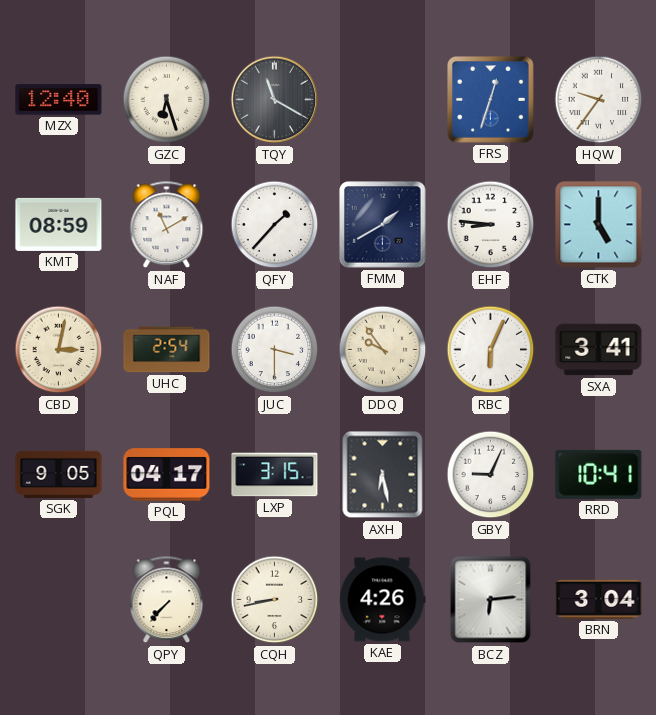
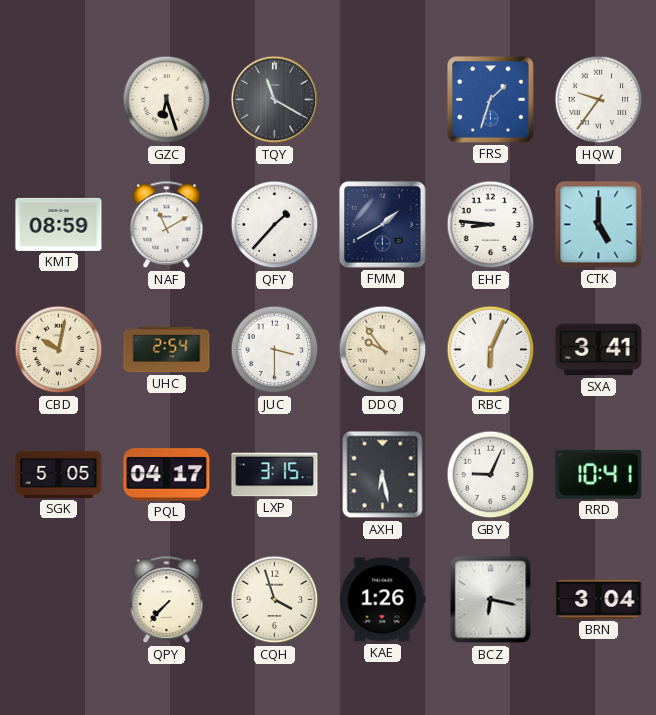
MZX: 12:40 -> none (59, 100)
FRS: 12:33 -> 1:33 (491, 100)
CBD: 3:02 -> 10:02 (59, 350)
SGK: 9:05 -> 5:05 (59, 474)
CQH: 8:43 -> 3:57 (275, 600)
KAE: 4:26 -> 1:26 (383, 600)
BCZ: 6:14 -> 6:17 (491, 600)
